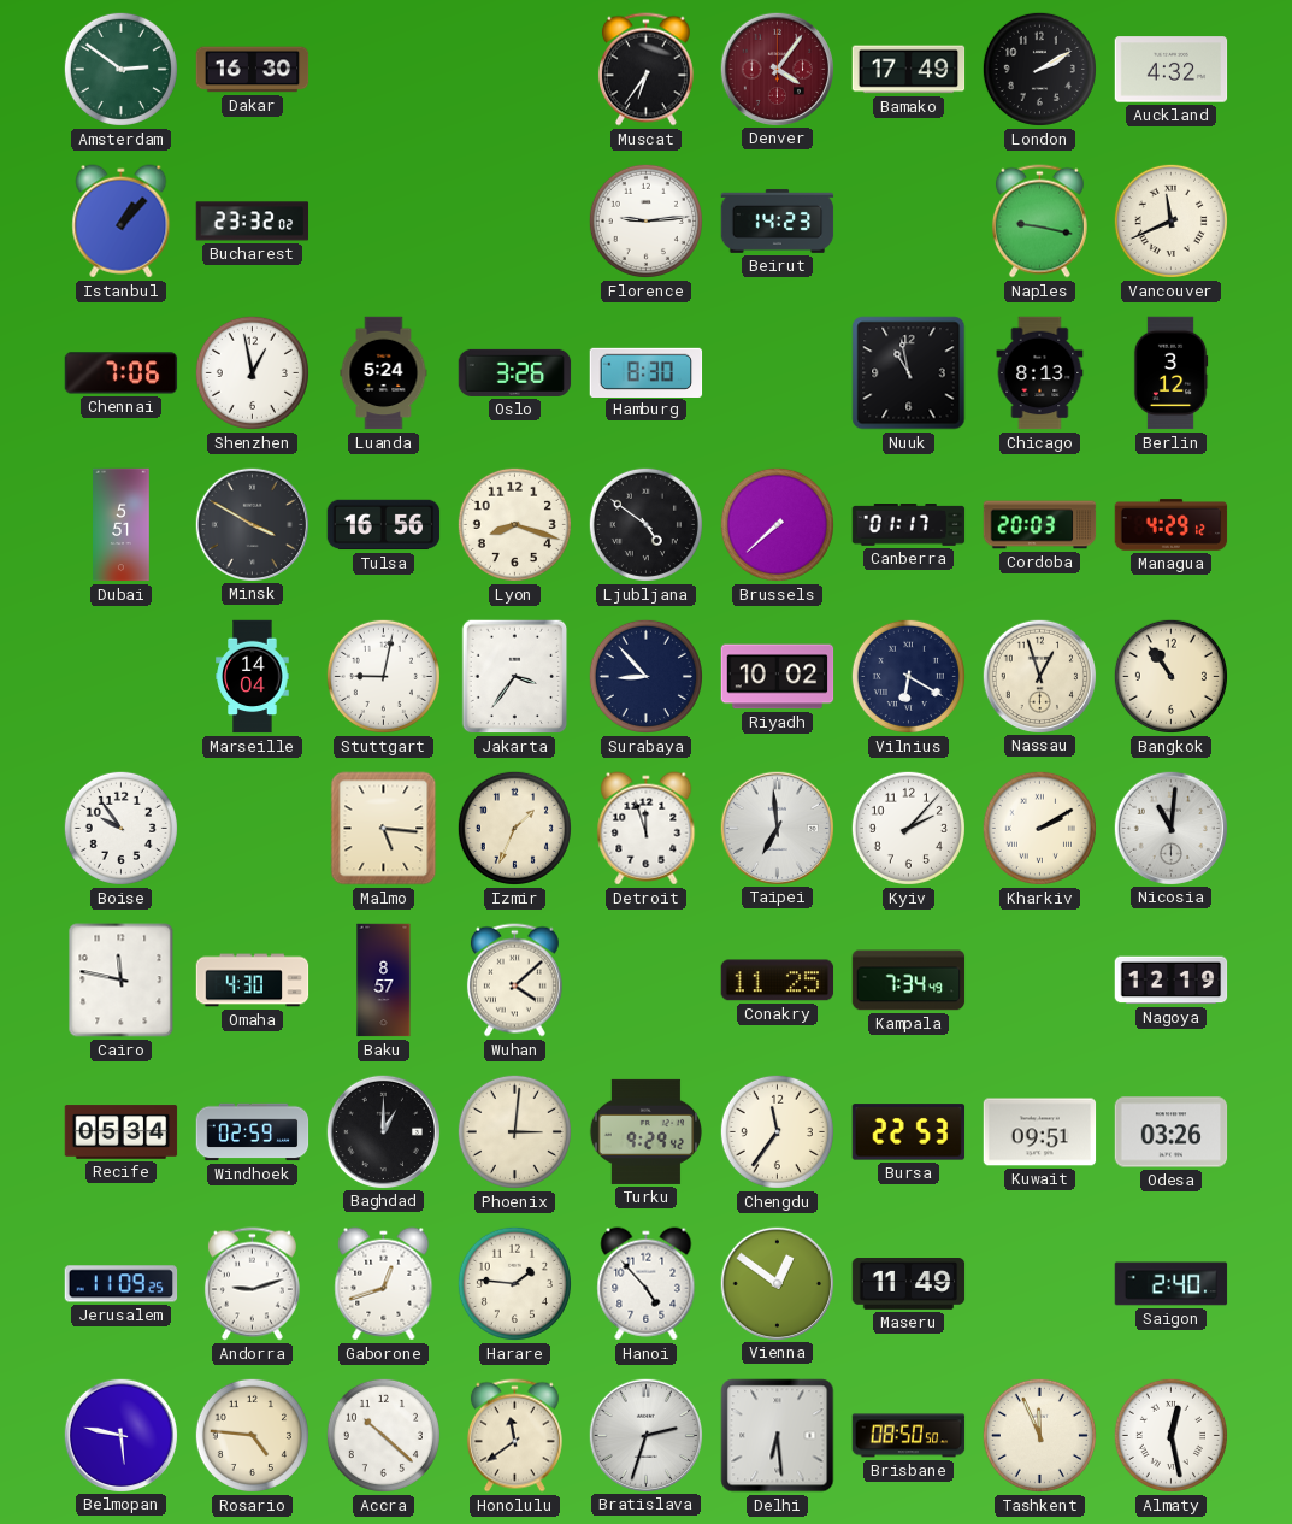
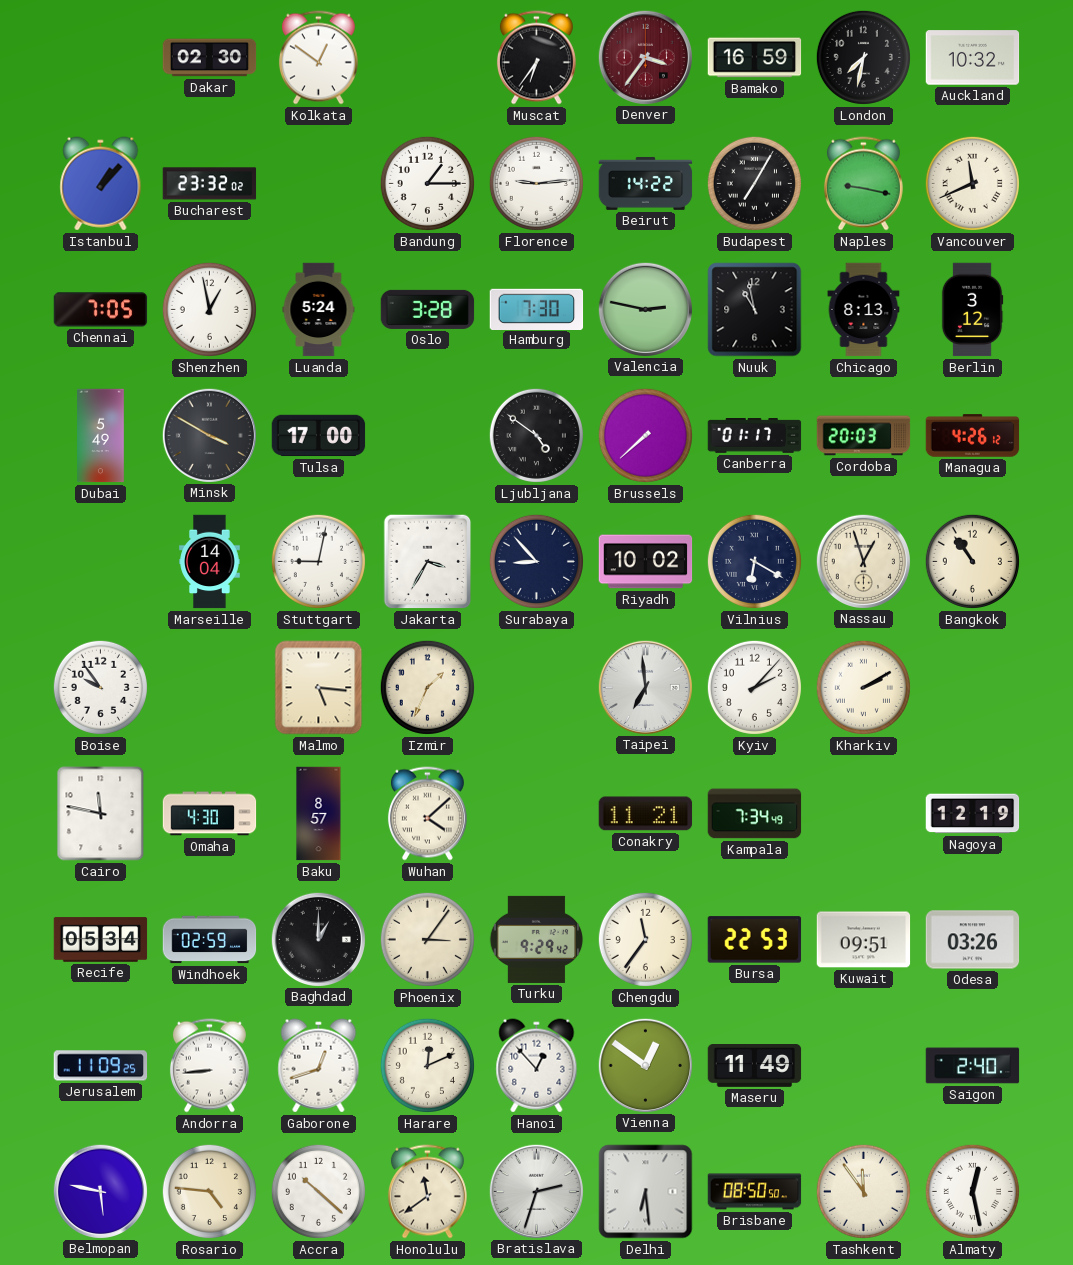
Amsterdam: 2:51 -> none (120, 69)
Dakar: 16:30 -> 02:30 (210, 58)
Kolkata: none -> 12:51 (318, 58)
Denver: 4:06 -> 3:36 (645, 57)
Bamako: 17:49 -> 16:59 (755, 58)
London: 2:10 -> 7:32 (863, 57)
Auckland: 4:32 -> 10:32 (973, 58)
Bandung: none -> 1:15 (427, 183)
Beirut: 14:23 -> 14:22 (646, 184)
Budapest: none -> 7:05 (754, 183)
Chennai: 7:06 -> 7:05 (101, 310)
Oslo: 3:26 -> 3:28 (428, 309)
Hamburg: 8:30 -> 7:30 (537, 309)
Valencia: none -> 2:47 (645, 309)
Dubai: 5:51 -> 5:49 (101, 436)
Tulsa: 16:56 -> 17:00 (319, 436)
Lyon: 8:18 -> none (514, 524)
Managua: 4:29 -> 4:26 (973, 436)
Jakarta: 3:36 -> 3:35 (428, 562)
Detroit: 11:57 -> none (647, 829)
Nicosia: 11:01 -> none (1170, 828)
Conakry: 11:25 -> 11:21 (646, 814)
Phoenix: 3:01 -> 3:06 (427, 939)
Andorra: 9:12 -> 8:44 (209, 1066)
Harare: 1:46 -> 12:11 (427, 1065)
Hanoi: 4:53 -> 12:53 (537, 1066)
Tashkent: 11:56 -> 11:54 (863, 1191)
